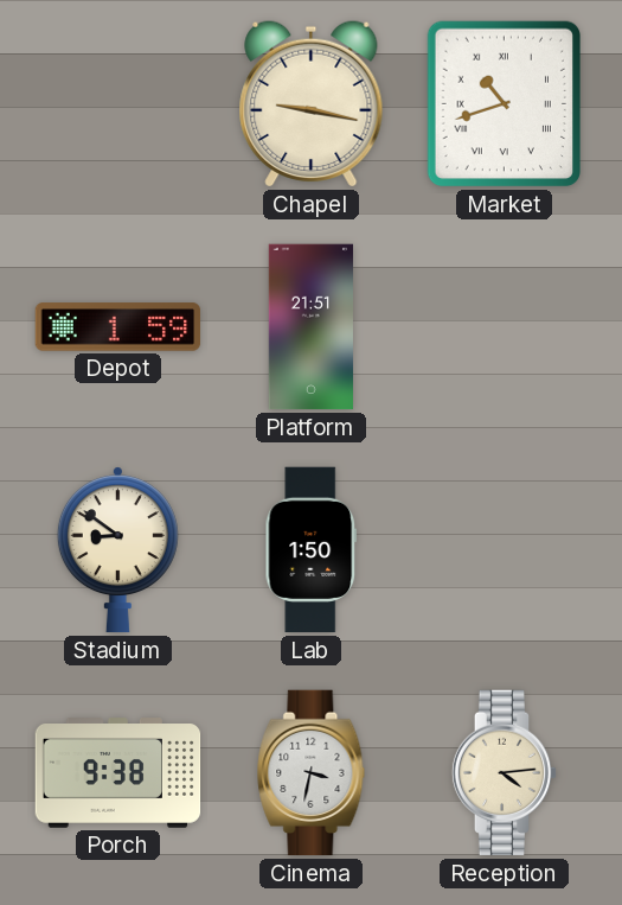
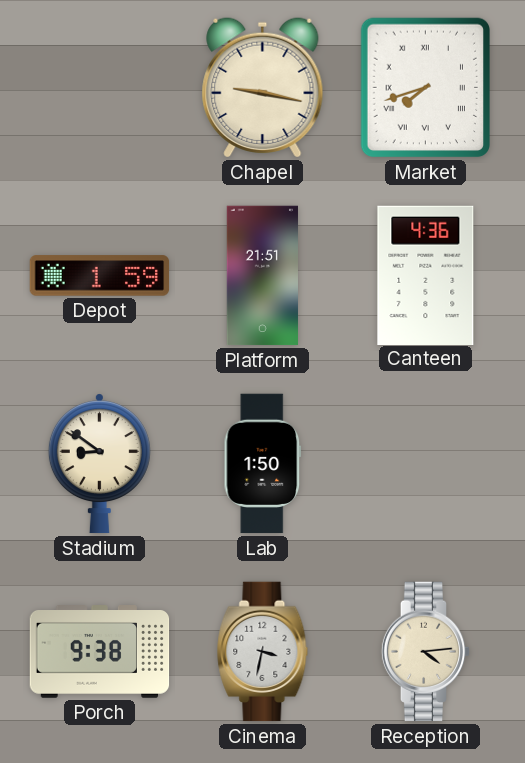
Market: 10:42 -> 7:42 (425, 88)
Canteen: none -> 4:36 (426, 275)
